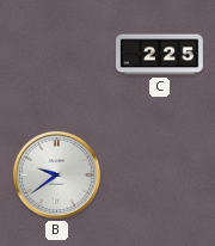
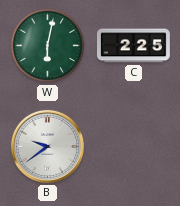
W: none -> 6:02 (48, 46)
